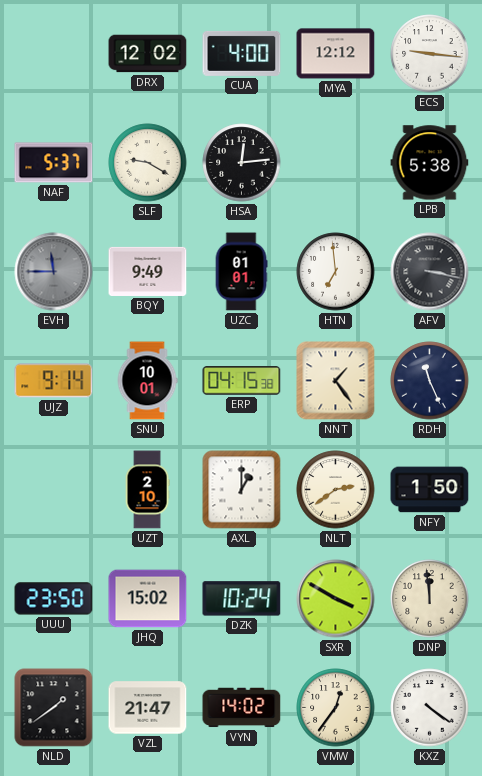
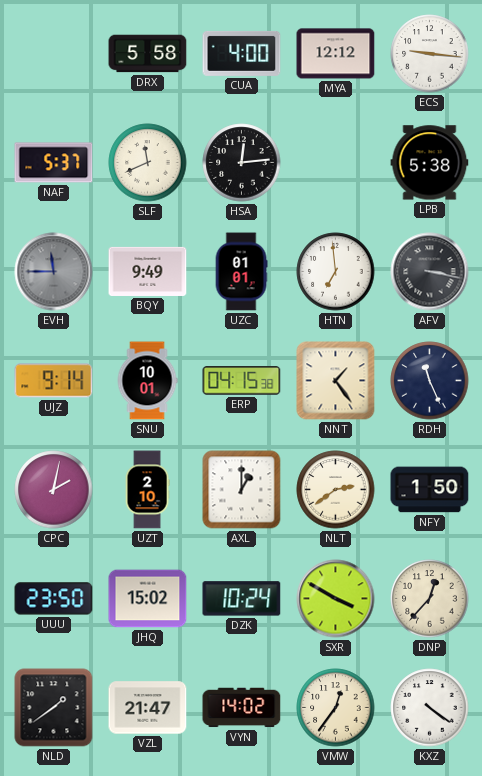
DRX: 12:02 -> 5:58 (148, 54)
SLF: 9:20 -> 11:41 (148, 163)
CPC: none -> 2:02 (54, 490)
DNP: 11:59 -> 12:37 (430, 599)
